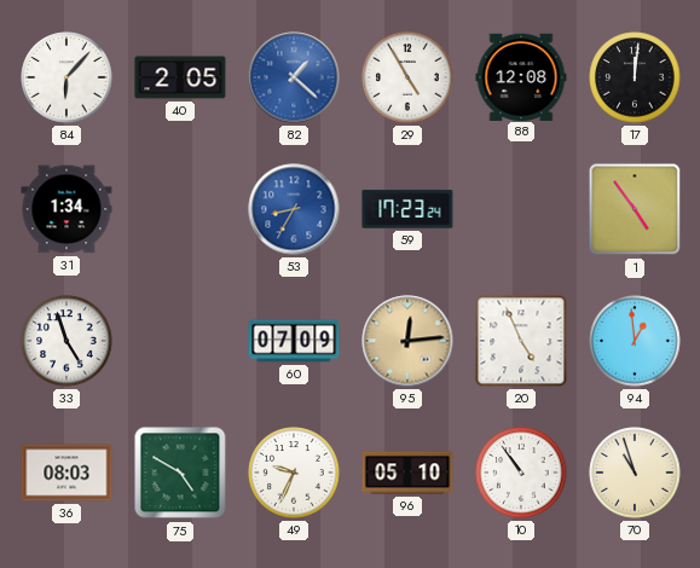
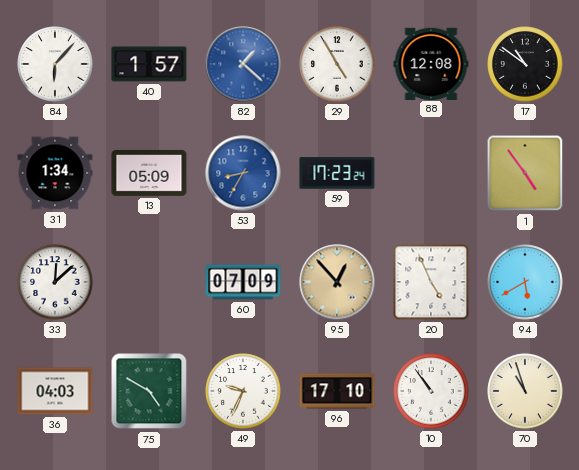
40: 2:05 -> 1:57 (149, 64)
17: 12:01 -> 10:51 (525, 64)
13: none -> 05:09 (149, 173)
33: 4:57 -> 12:08 (55, 282)
95: 12:14 -> 12:53 (337, 282)
94: 12:59 -> 5:40 (525, 282)
36: 08:03 -> 04:03 (55, 391)
96: 05:10 -> 17:10 (337, 391)
